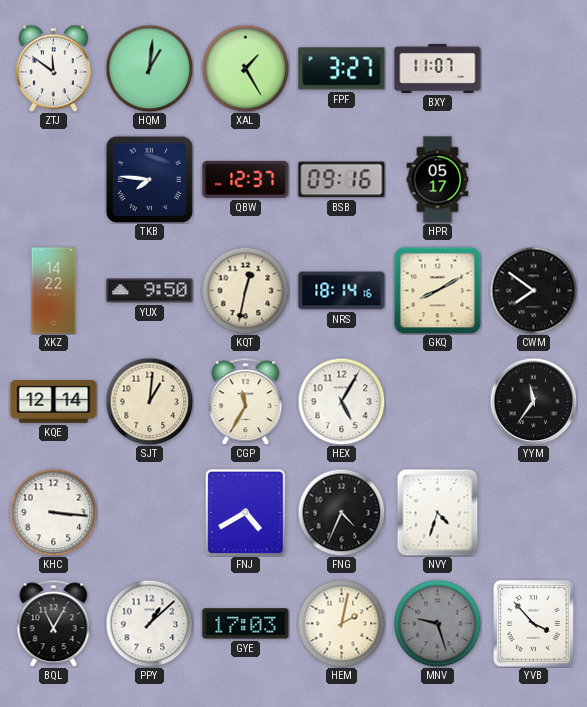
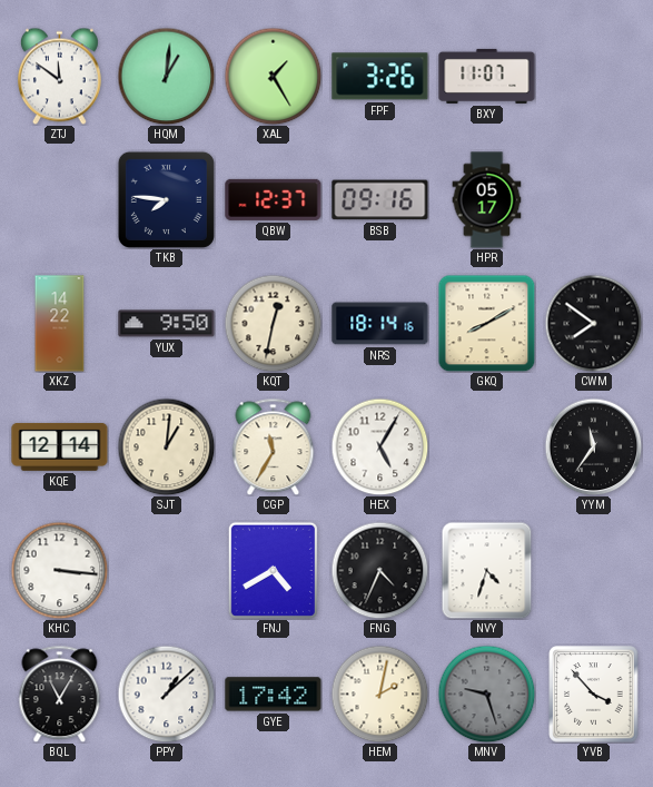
FPF: 3:27 -> 3:26 (380, 77)
GYE: 17:03 -> 17:42 (274, 695)
